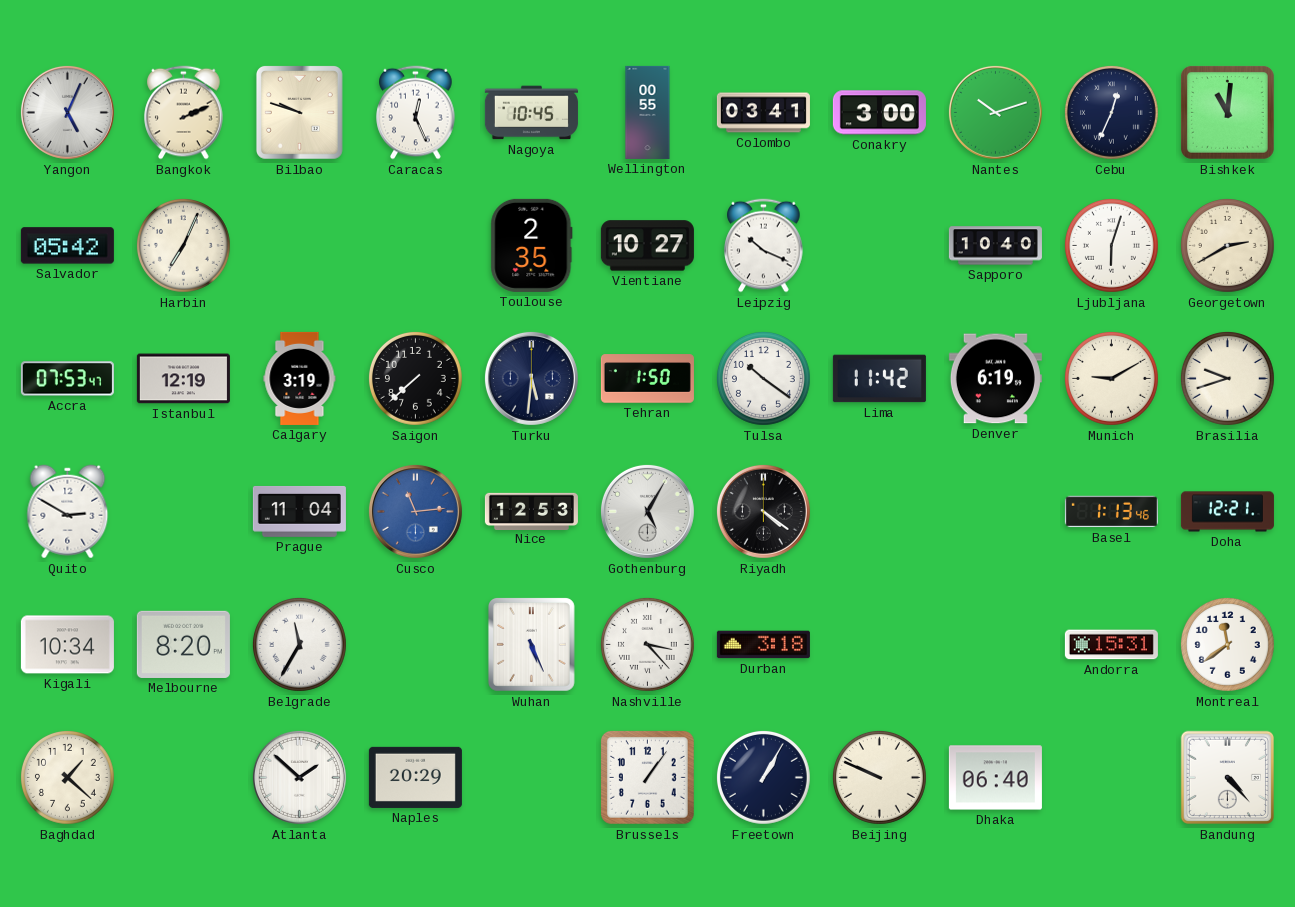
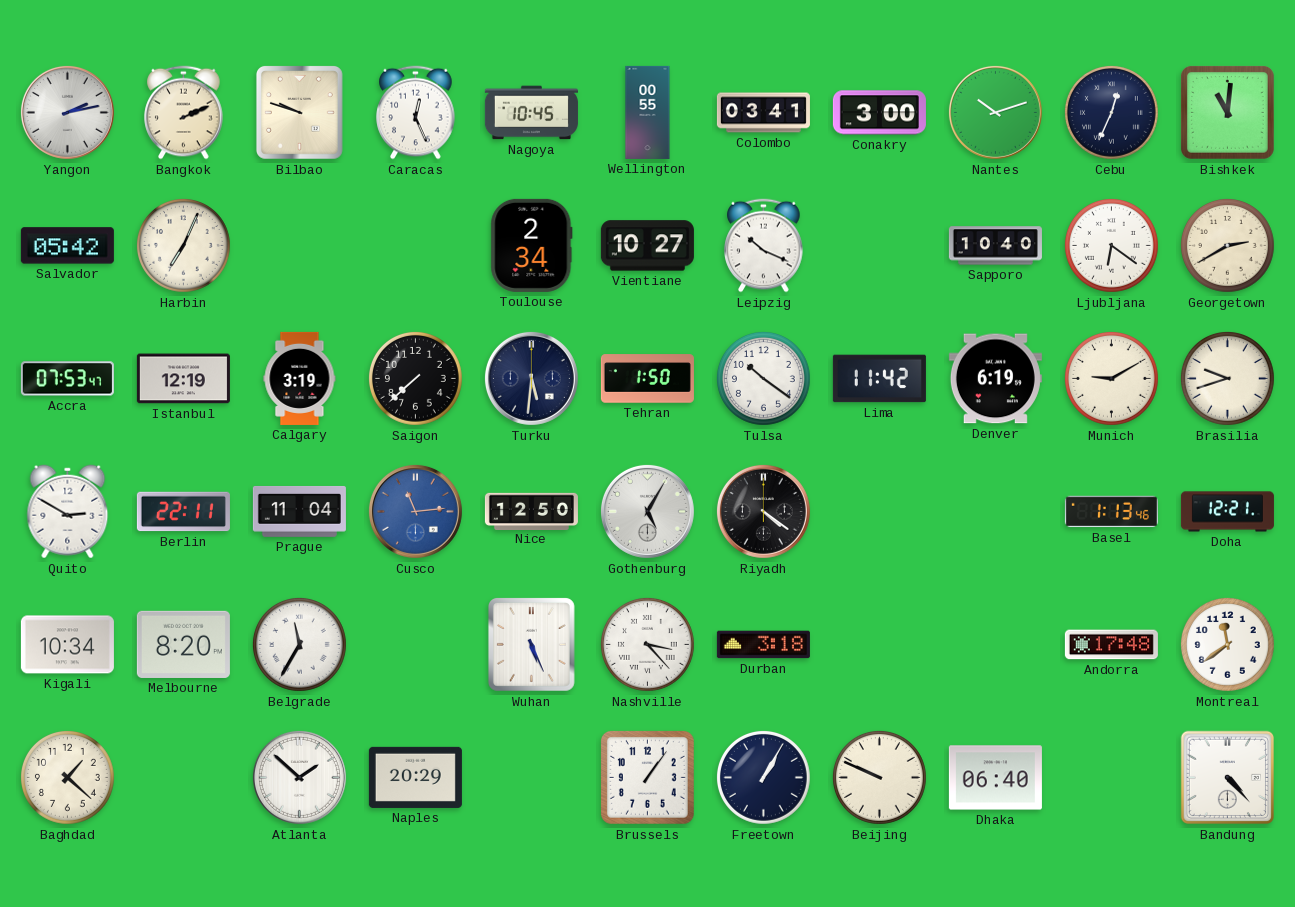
Yangon: 5:04 -> 2:13 (67, 112)
Toulouse: 2:35 -> 2:34 (532, 245)
Ljubljana: 6:03 -> 6:21 (1112, 246)
Berlin: none -> 22:11 (183, 512)
Nice: 12:53 -> 12:50 (531, 511)
Andorra: 15:31 -> 17:48 (1111, 645)
